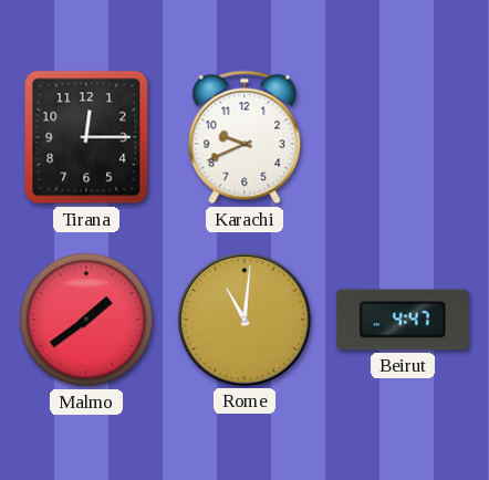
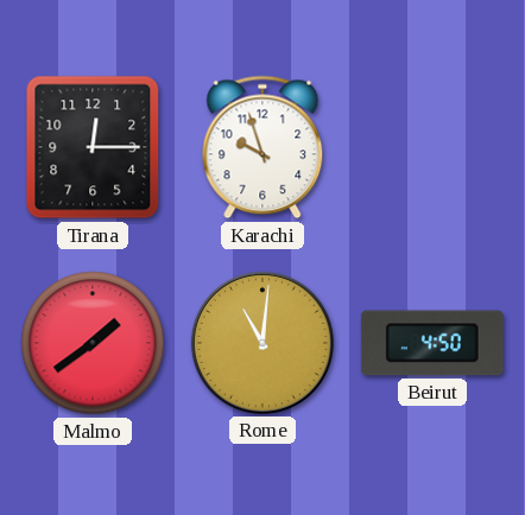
Karachi: 9:41 -> 9:57 (262, 147)
Beirut: 4:47 -> 4:50 (432, 343)
